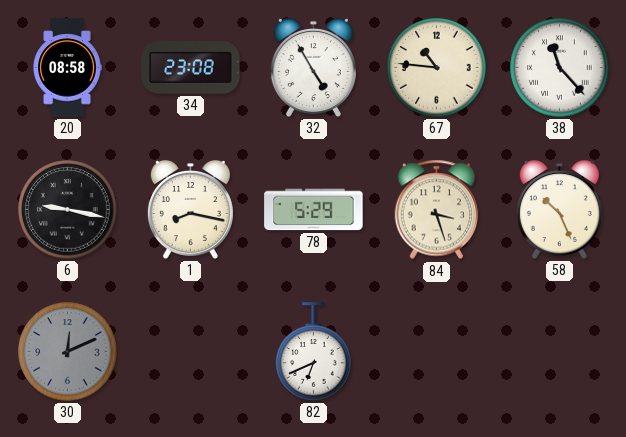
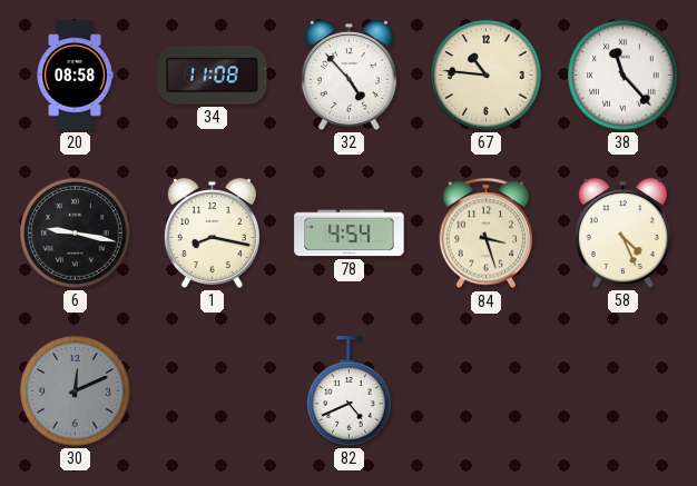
34: 23:08 -> 11:08 (213, 76)
32: 4:55 -> 4:53 (348, 75)
78: 5:29 -> 4:54 (350, 234)
58: 10:26 -> 4:26 (622, 232)
82: 6:41 -> 4:41 (350, 391)
